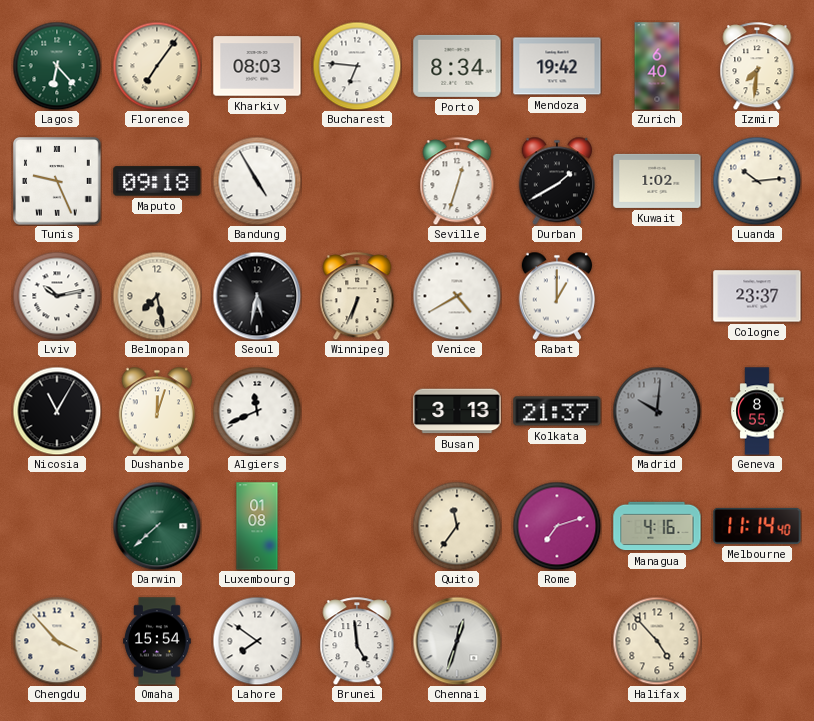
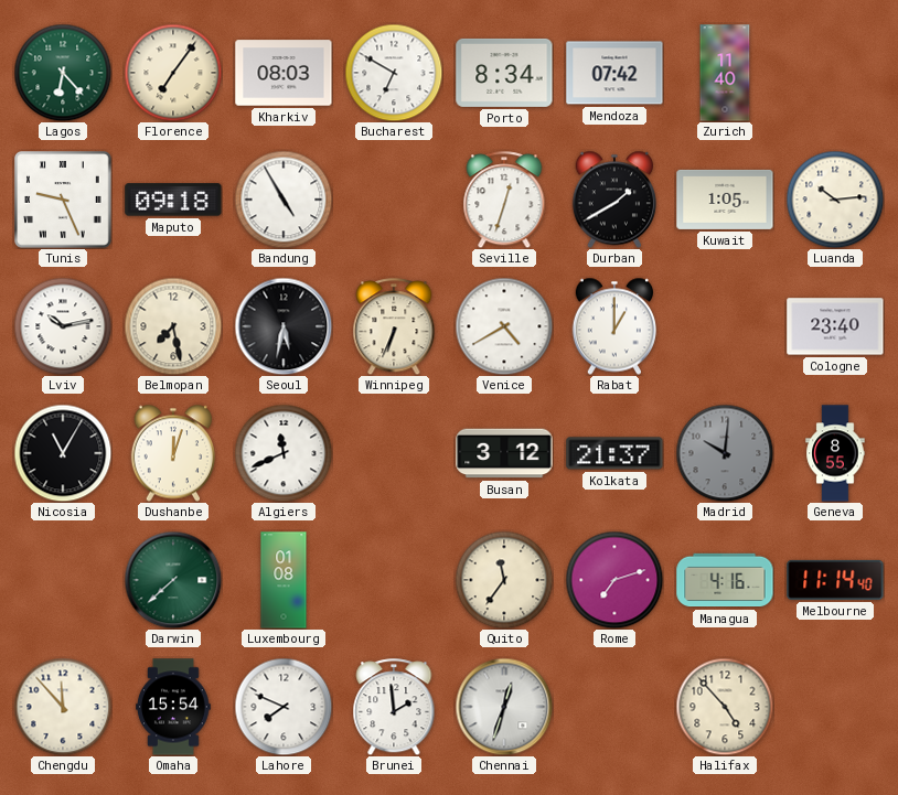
Bucharest: 6:46 -> 6:50 (394, 73)
Mendoza: 19:42 -> 07:42 (614, 73)
Zurich: 6:40 -> 11:40 (725, 73)
Izmir: 7:31 -> none (757, 66)
Kuwait: 1:02 -> 1:05 (725, 200)
Cologne: 23:37 -> 23:40 (835, 326)
Busan: 3:13 -> 3:12 (504, 453)
Chengdu: 3:53 -> 11:53 (63, 707)
Lahore: 7:51 -> 7:49 (284, 707)
Brunei: 4:59 -> 1:59 (394, 707)
